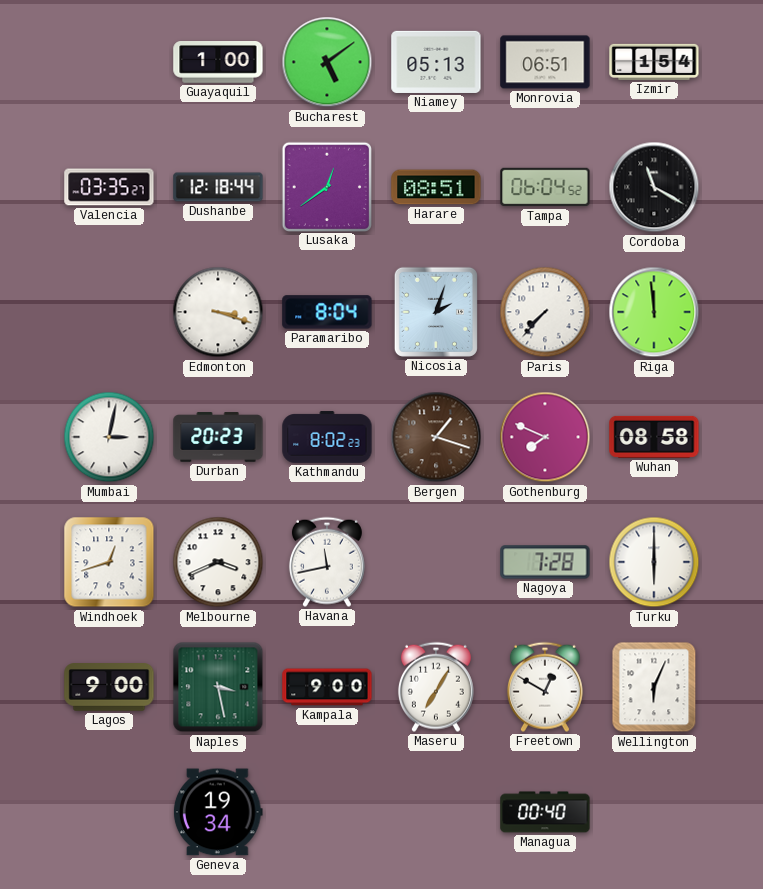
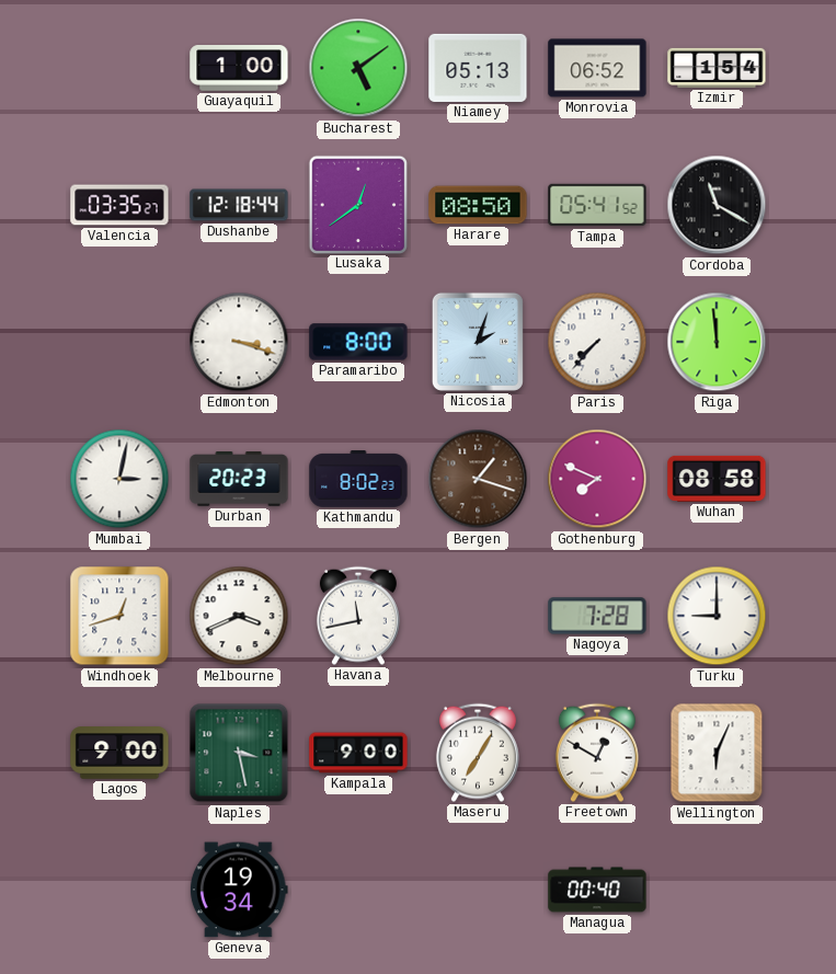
Monrovia: 06:51 -> 06:52 (597, 68)
Harare: 08:51 -> 08:50 (478, 205)
Tampa: 06:04 -> 05:41 (597, 205)
Paramaribo: 8:04 -> 8:00 (358, 342)
Turku: 6:00 -> 9:00 (717, 616)
